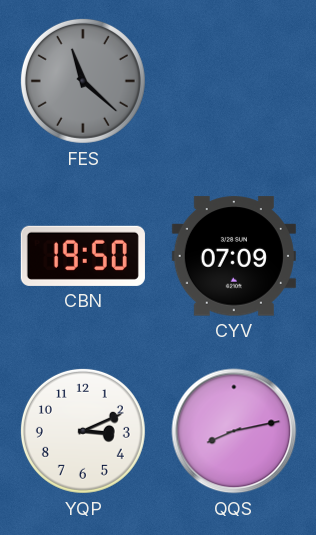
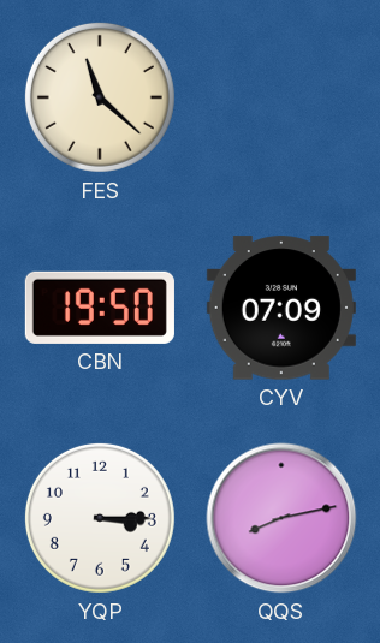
FES dial: grey -> cream (100, 97)
YQP: 3:11 -> 3:15 (100, 518)
